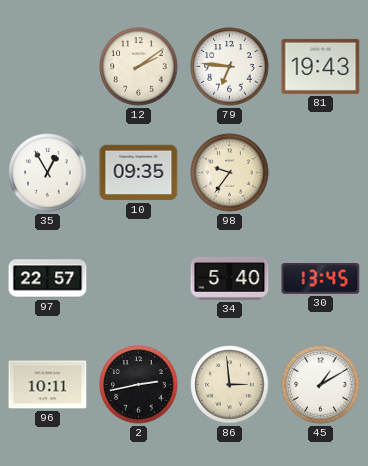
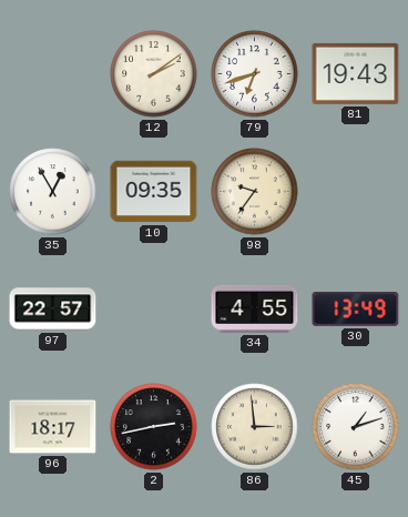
79: 6:46 -> 6:42 (255, 74)
34: 5:40 -> 4:55 (255, 308)
30: 13:45 -> 13:49 (356, 310)
96: 10:11 -> 18:17 (53, 427)
45: 1:10 -> 1:12 (356, 427)
